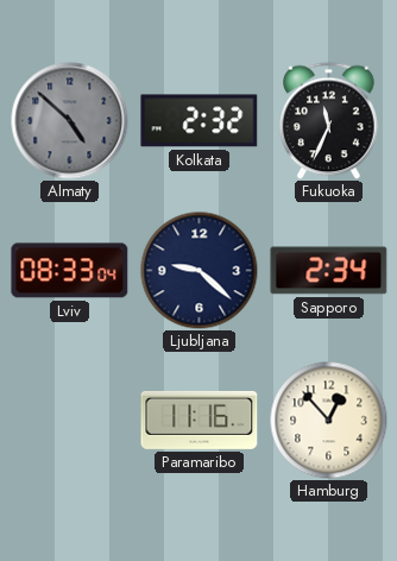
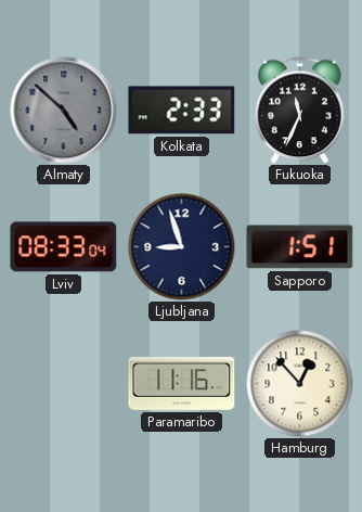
Kolkata: 2:32 -> 2:33 (182, 111)
Ljubljana: 9:22 -> 8:57 (182, 247)
Sapporo: 2:34 -> 1:51 (300, 247)
